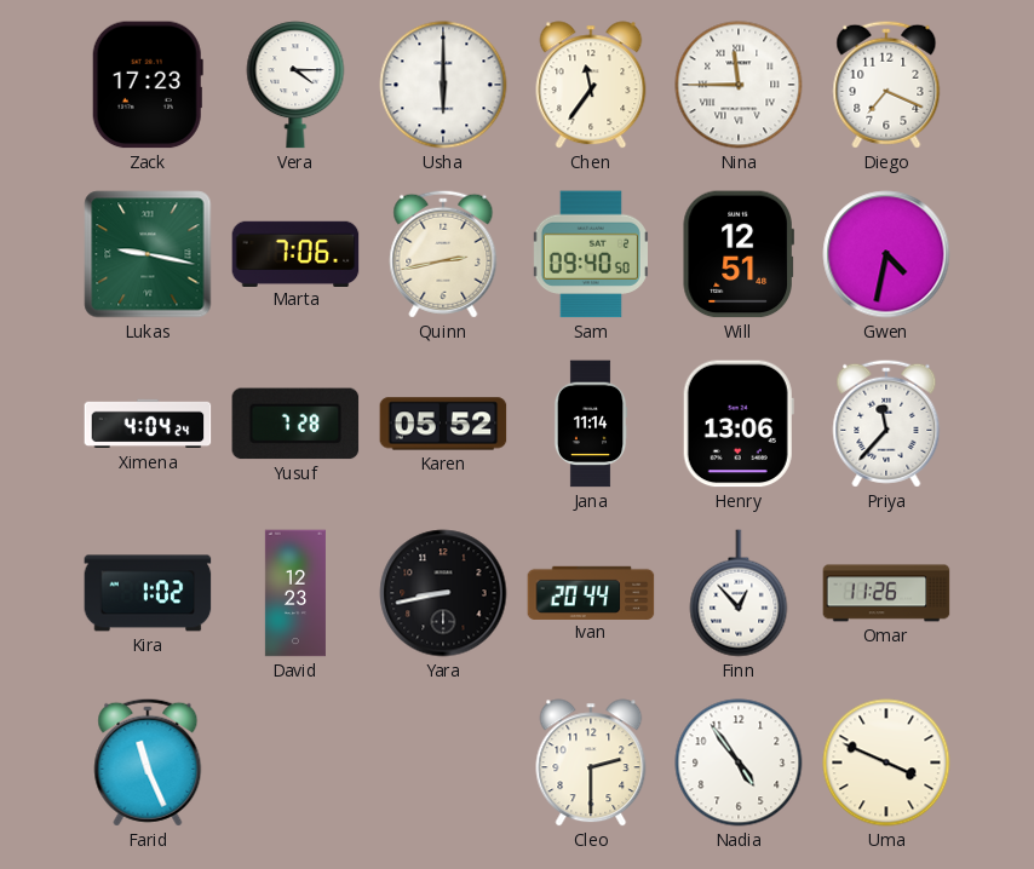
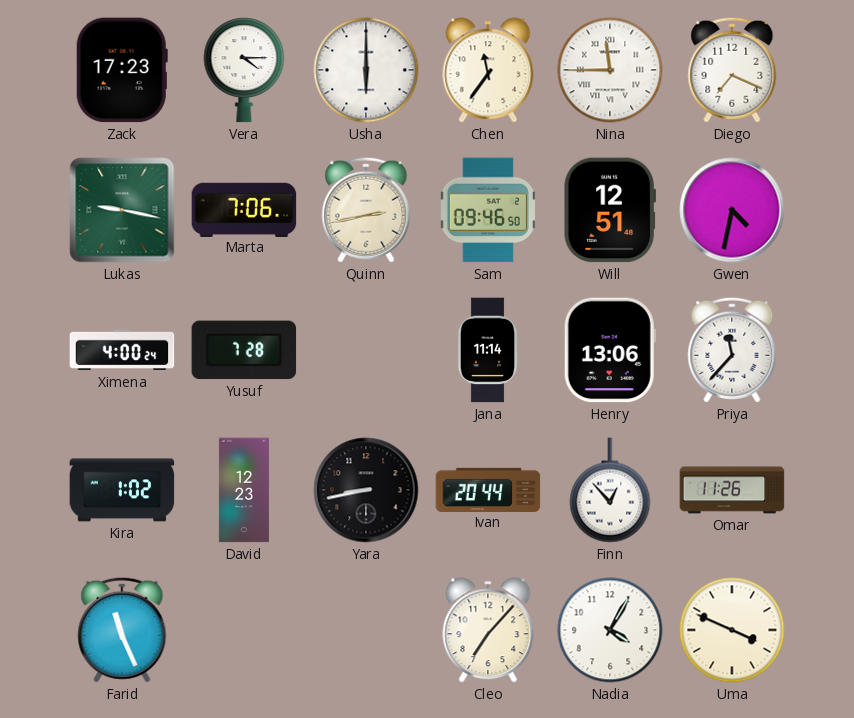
Sam: 09:40 -> 09:46 (488, 210)
Ximena: 4:04 -> 4:00 (122, 350)
Karen: 05:52 -> none (443, 424)
Cleo: 2:30 -> 7:07 (488, 630)
Nadia: 4:54 -> 4:05 (610, 630)
